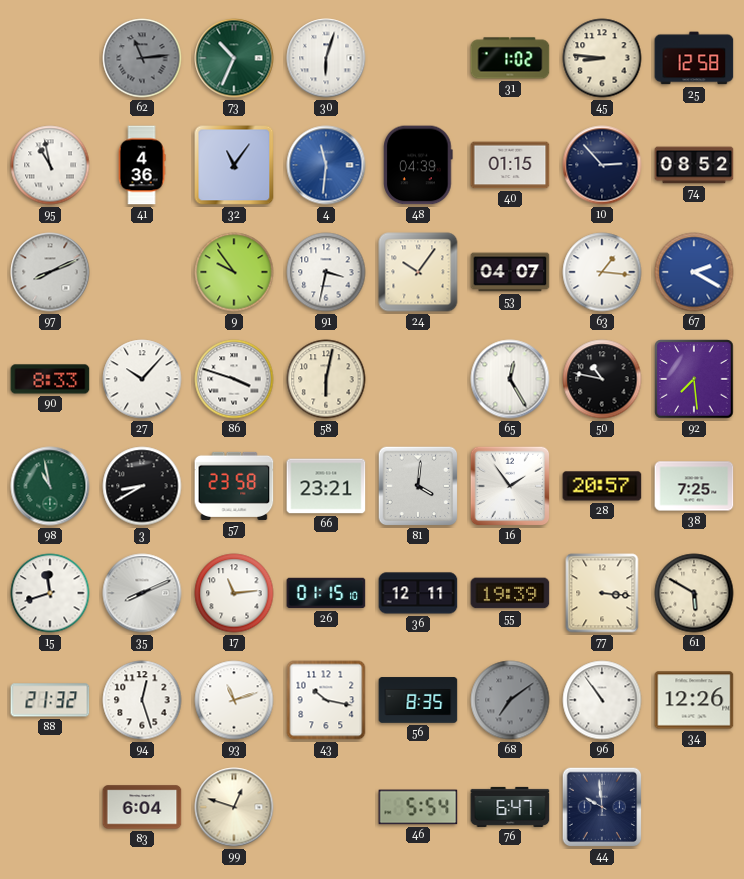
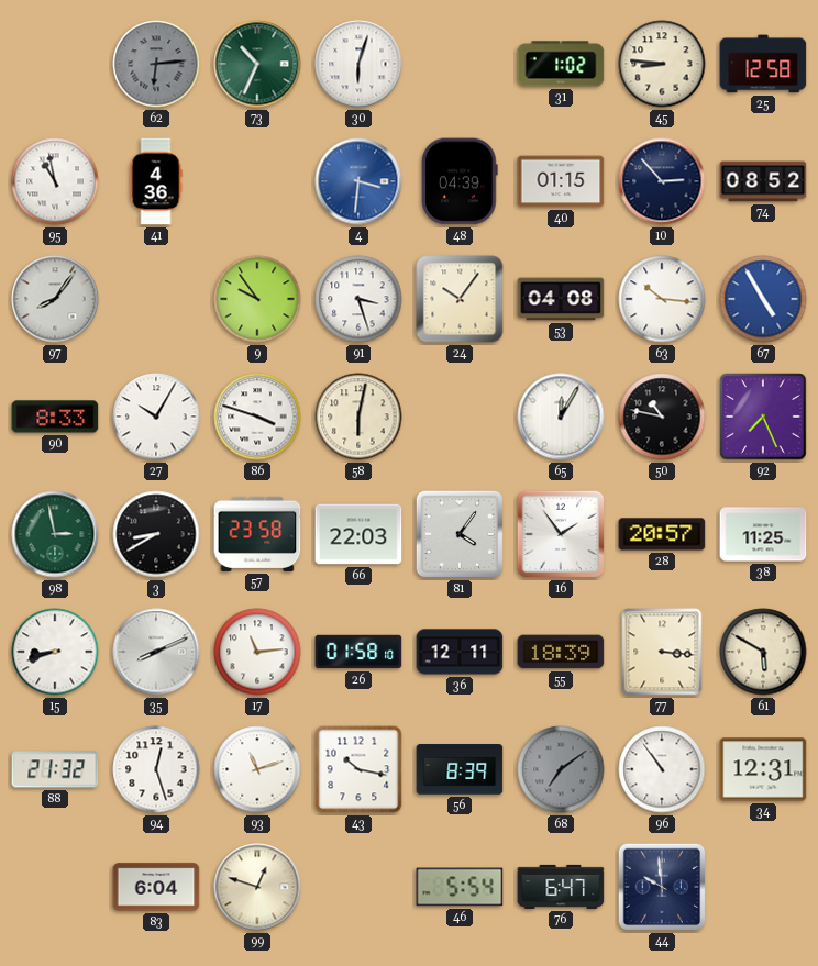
62: 11:14 -> 6:14 (156, 64)
32: 11:06 -> none (234, 165)
4: 11:31 -> 3:31 (358, 181)
97: 8:11 -> 8:06 (55, 299)
91: 3:32 -> 3:27 (358, 299)
53: 04:07 -> 04:08 (561, 299)
63: 1:16 -> 10:16 (662, 299)
67: 2:20 -> 4:55 (763, 299)
27: 10:07 -> 10:05 (156, 417)
65: 12:25 -> 12:05 (561, 417)
92: 7:29 -> 7:26 (763, 417)
98: 10:58 -> 2:58 (55, 534)
66: 23:21 -> 22:03 (358, 534)
81: 4:01 -> 4:06 (460, 534)
38: 7:25 -> 11:25 (763, 534)
15: 11:42 -> 8:42 (55, 652)
26: 01:15 -> 01:58 (358, 652)
55: 19:39 -> 18:39 (561, 652)
56: 8:35 -> 8:39 (460, 769)
34: 12:26 -> 12:31 (763, 769)
